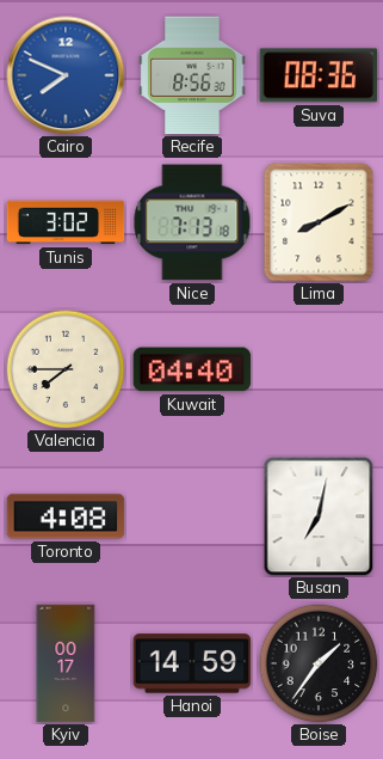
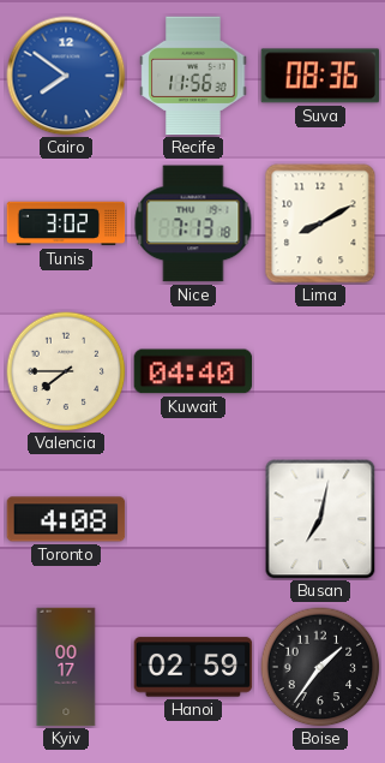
Cairo: 7:49 -> 7:51 (66, 76)
Recife: 8:56 -> 11:56 (193, 76)
Hanoi: 14:59 -> 02:59 (193, 667)
